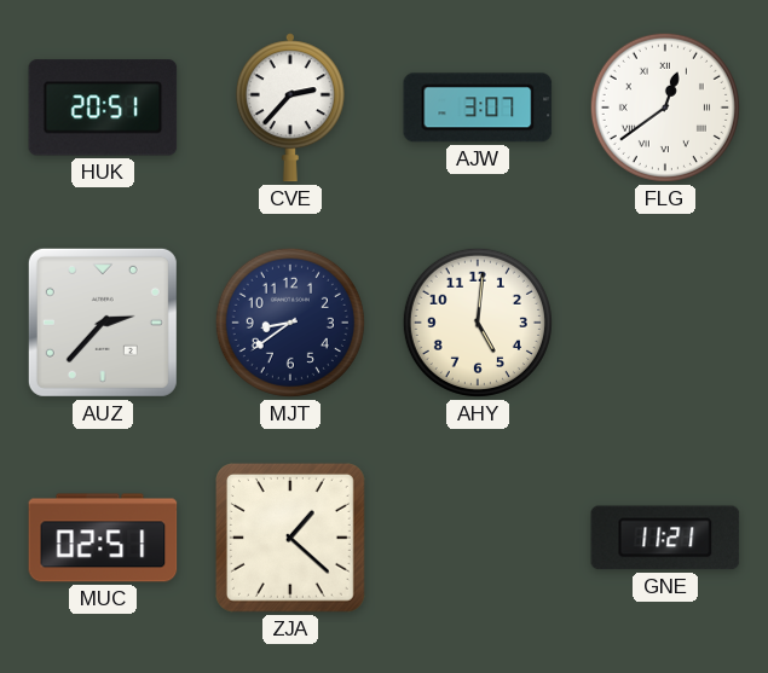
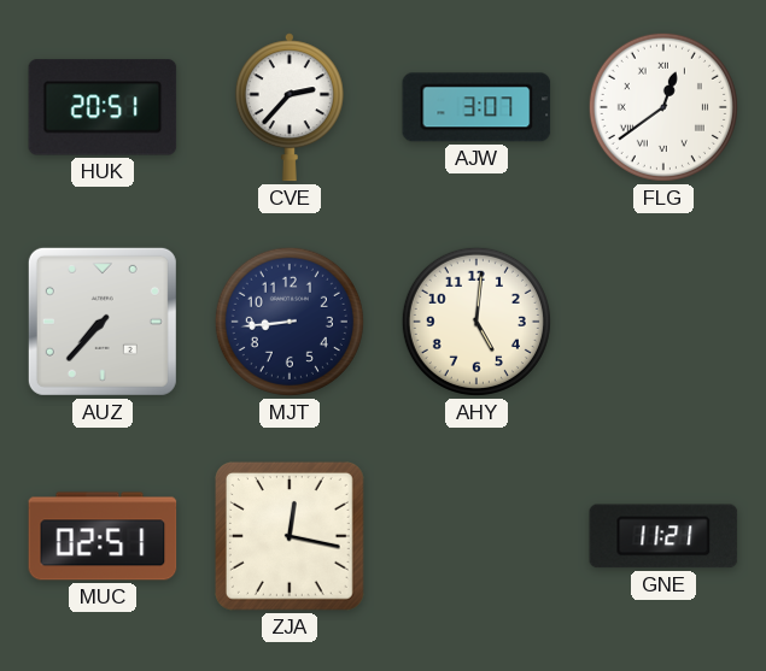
AUZ: 2:37 -> 7:37 (103, 322)
MJT: 8:39 -> 8:44 (290, 322)
ZJA: 1:22 -> 12:17 (290, 536)
